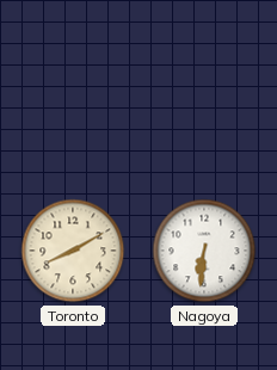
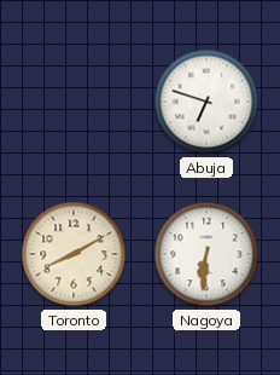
Abuja: none -> 6:48 (206, 102)
